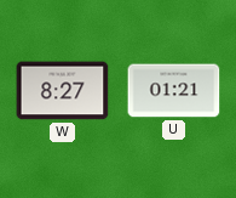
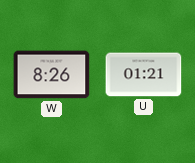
W: 8:27 -> 8:26 (52, 75)
